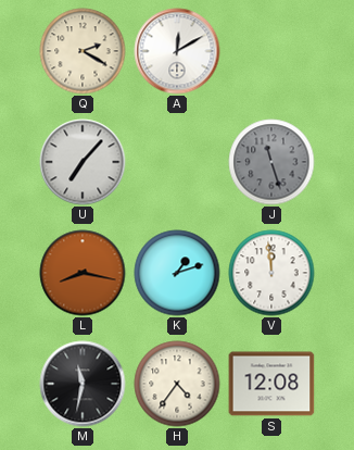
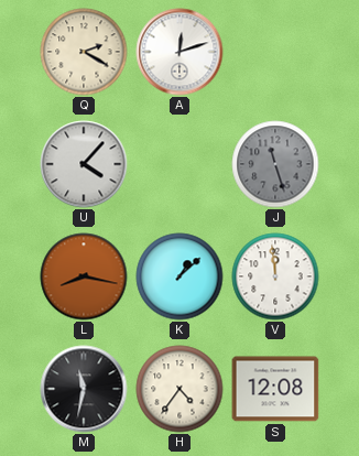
A: 12:10 -> 12:12 (179, 52)
U: 7:07 -> 4:07 (84, 164)
K: 1:12 -> 1:08 (179, 276)
